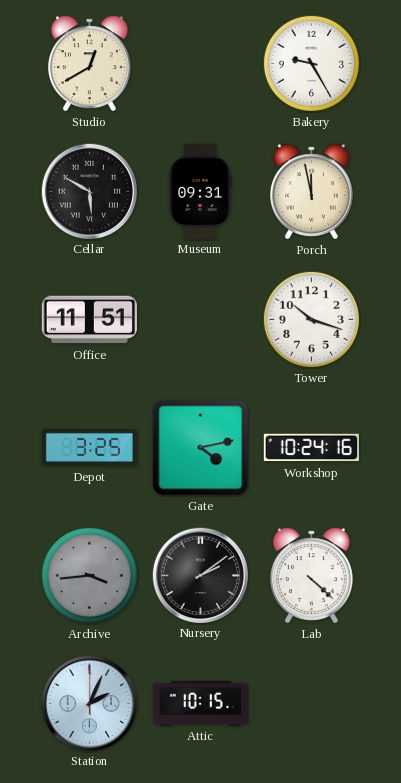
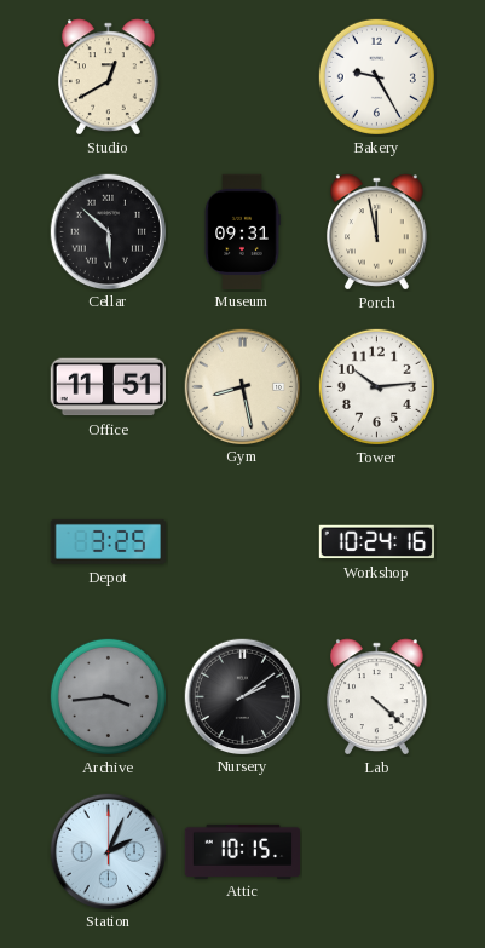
Cellar: 5:50 -> 5:52 (108, 231)
Gym: none -> 8:28 (242, 386)
Tower: 10:18 -> 10:14 (376, 386)
Gate: 4:13 -> none (201, 448)
